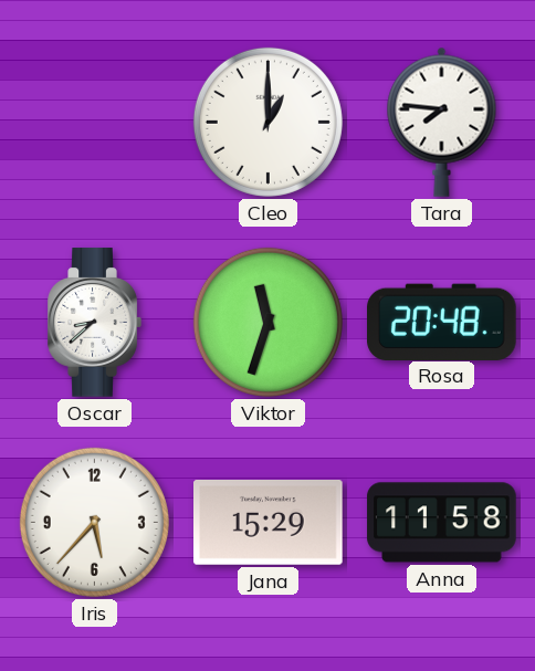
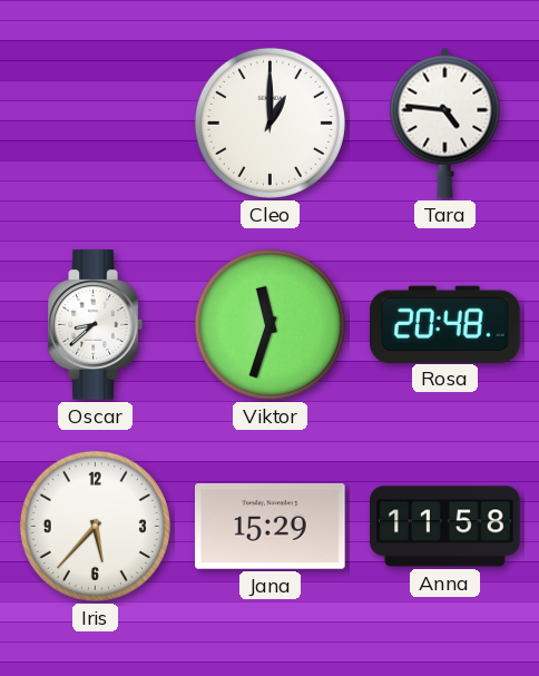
Tara: 7:46 -> 4:46 (445, 123)
